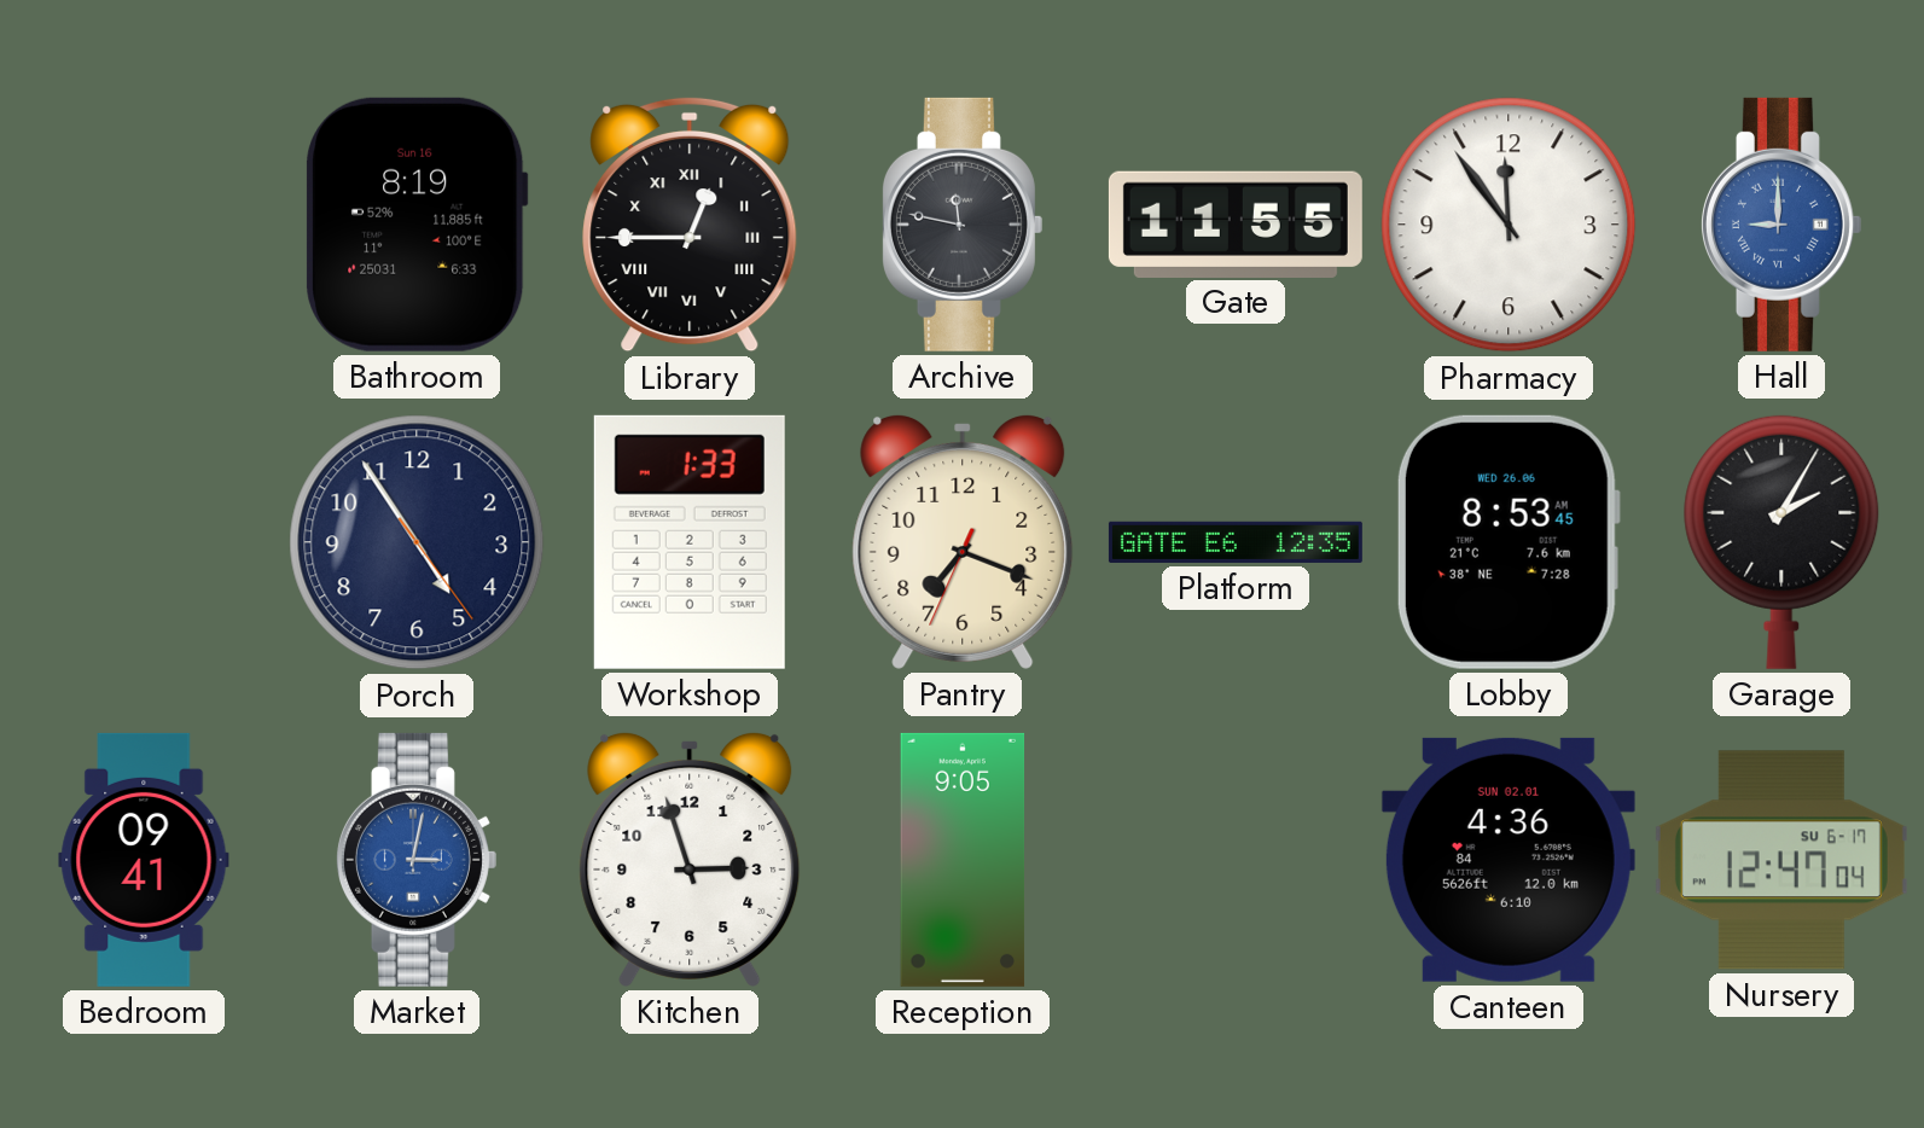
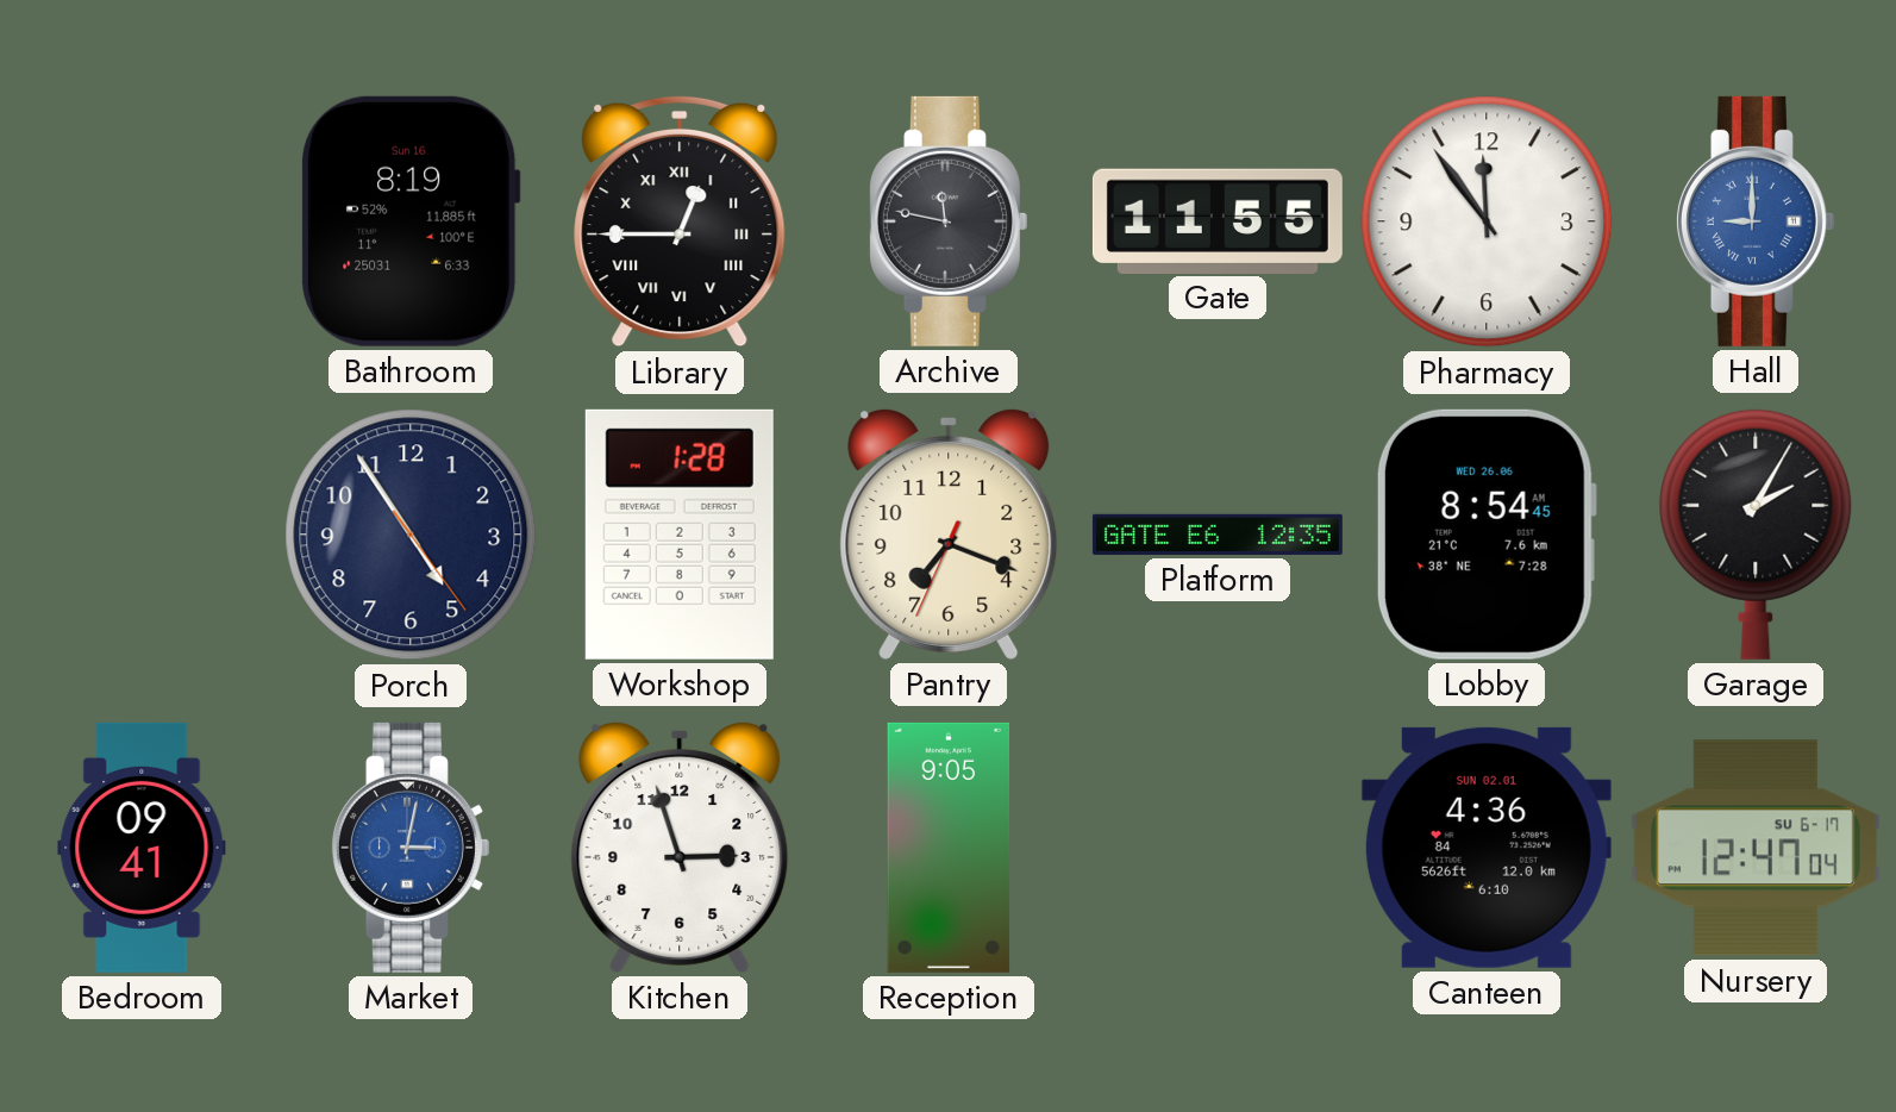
Workshop: 1:33 -> 1:28 (680, 535)
Lobby: 8:53 -> 8:54 (1487, 535)
